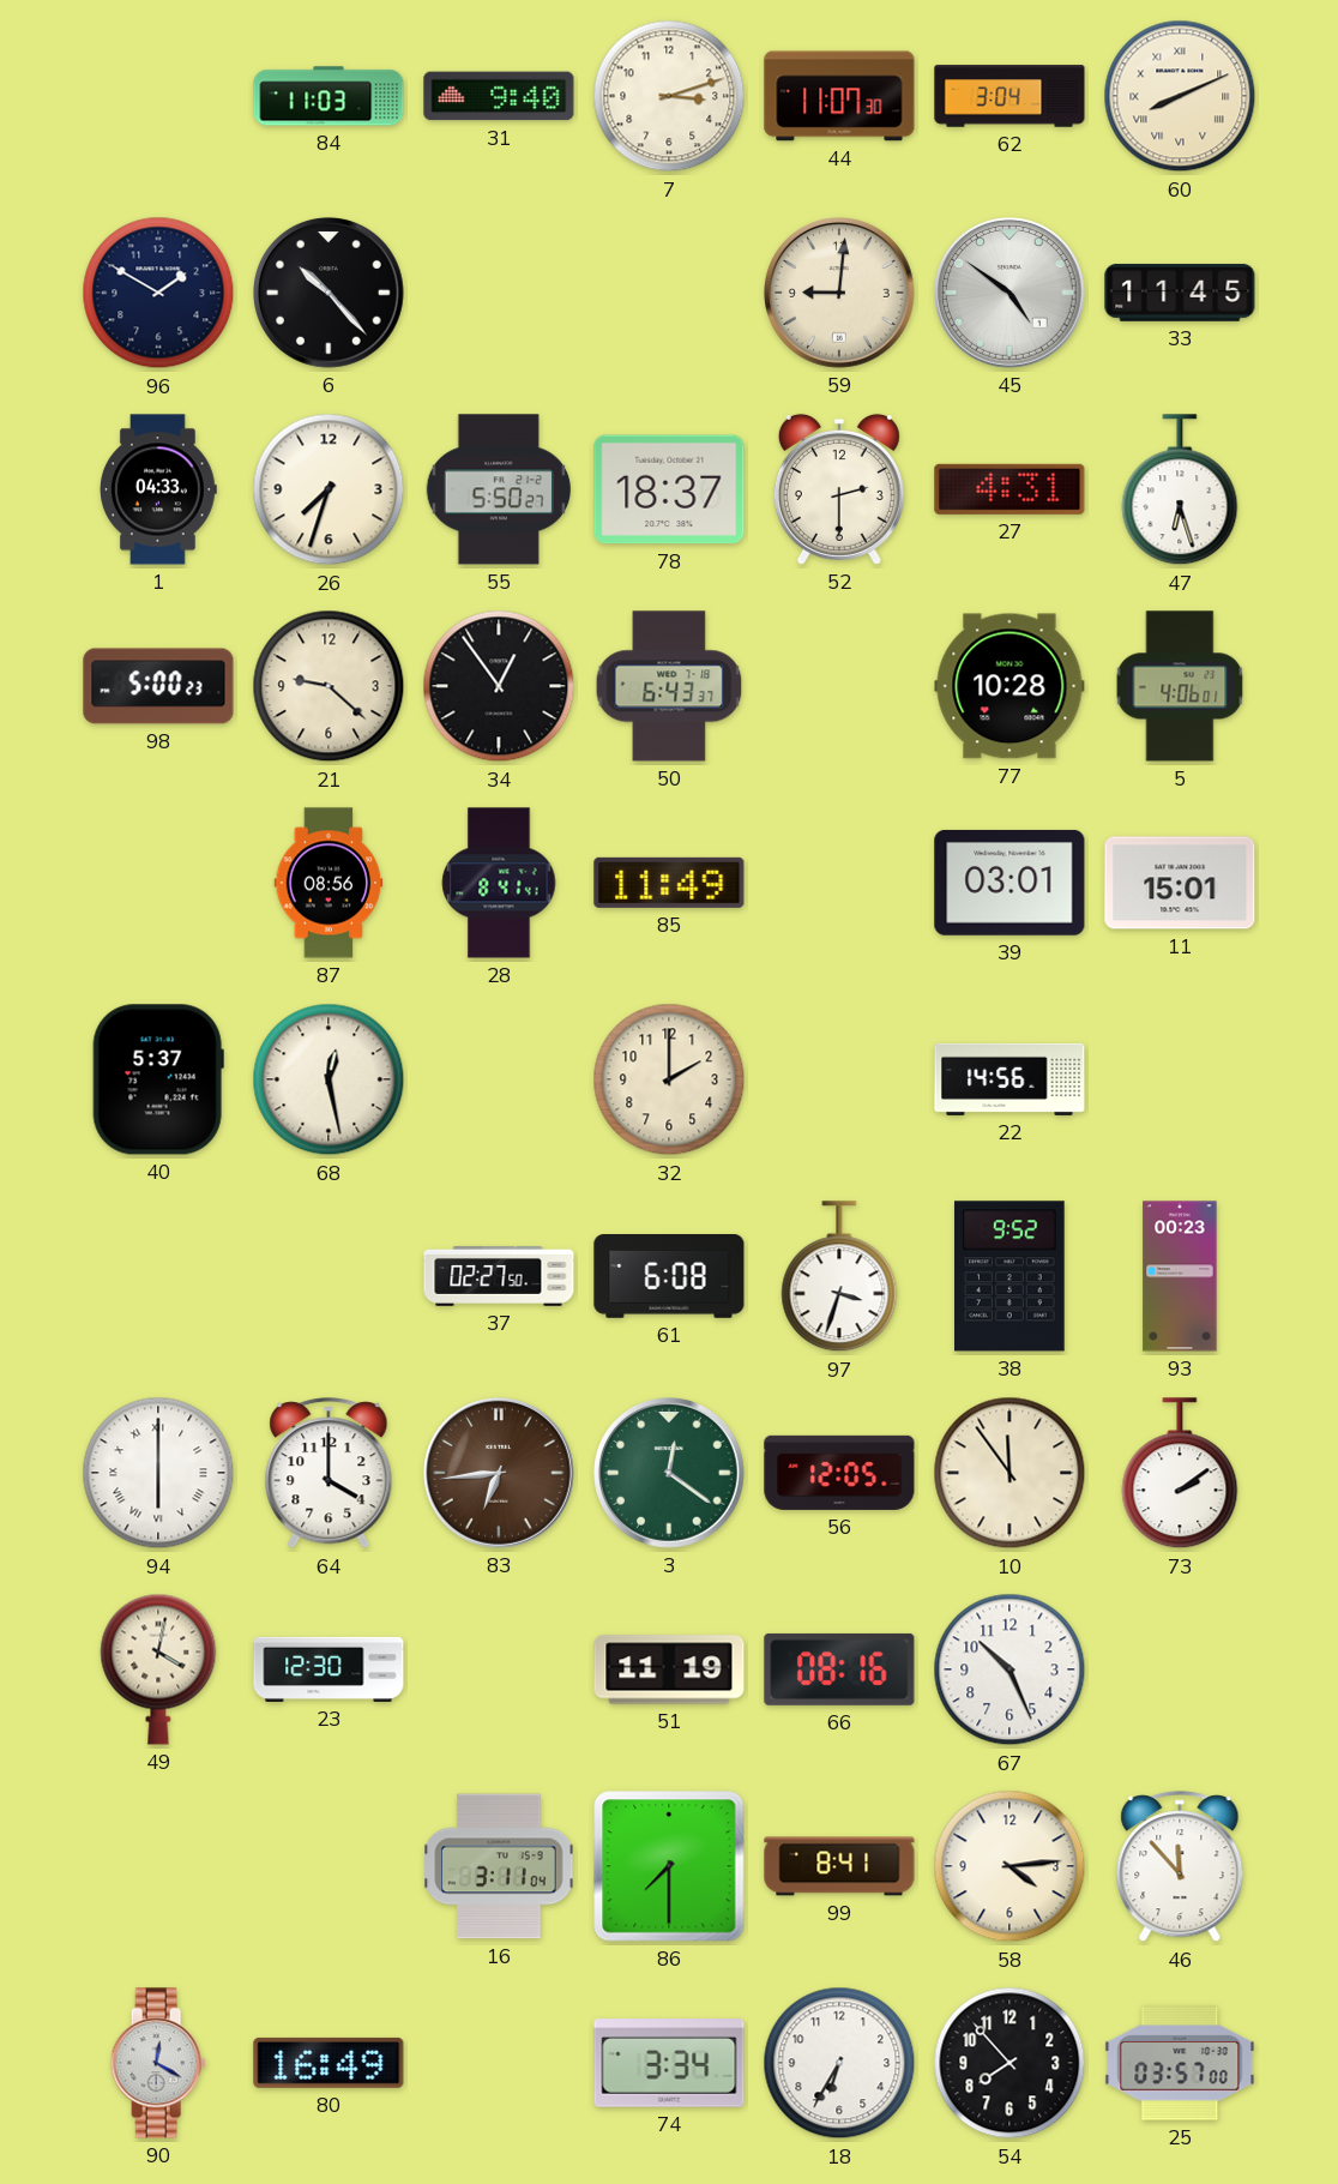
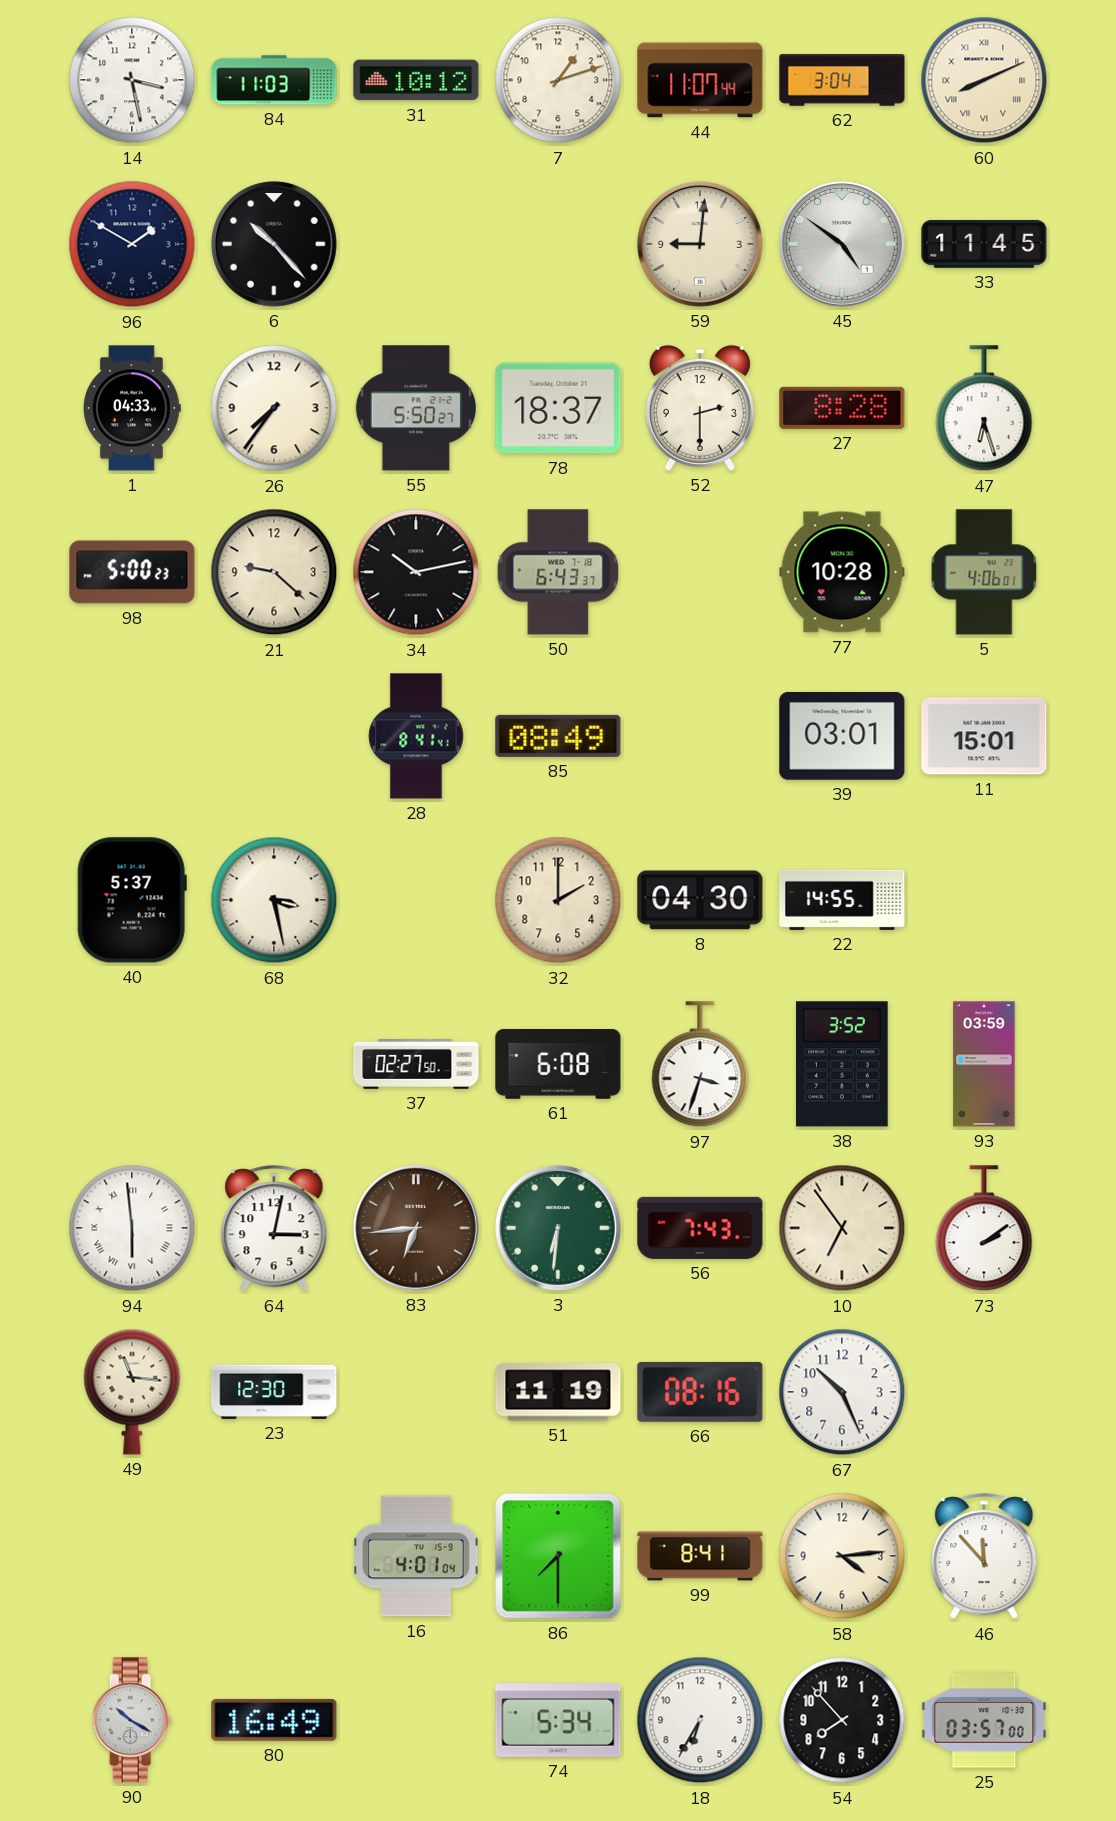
14: none -> 3:28 (132, 80)
31: 9:40 -> 10:12 (416, 80)
7: 3:12 -> 1:12 (558, 80)
44: 11:07:30 -> 11:07:44 (700, 80)
26: 7:33 -> 7:36 (274, 408)
27: 4:31 -> 8:28 (842, 408)
34: 12:54 -> 10:13 (416, 572)
87: 08:56 -> none (329, 883)
85: 11:49 -> 08:49 (558, 736)
68: 12:28 -> 3:28 (274, 900)
8: none -> 04:30 (700, 900)
22: 14:56 -> 14:55 (842, 900)
38: 9:52 -> 3:52 (842, 1064)
93: 00:23 -> 03:59 (984, 1064)
94: 6:00 -> 5:59 (132, 1228)
64: 4:00 -> 3:02 (274, 1229)
3: 12:21 -> 6:31 (559, 1229)
56: 12:05 -> 7:43 (700, 1228)
10: 11:54 -> 6:54 (842, 1228)
49: 4:02 -> 11:16 (132, 1392)
16: 3:11 -> 4:01 (416, 1556)
90: 12:20 -> 10:20 (132, 1720)
74: 3:34 -> 5:34 (558, 1720)
